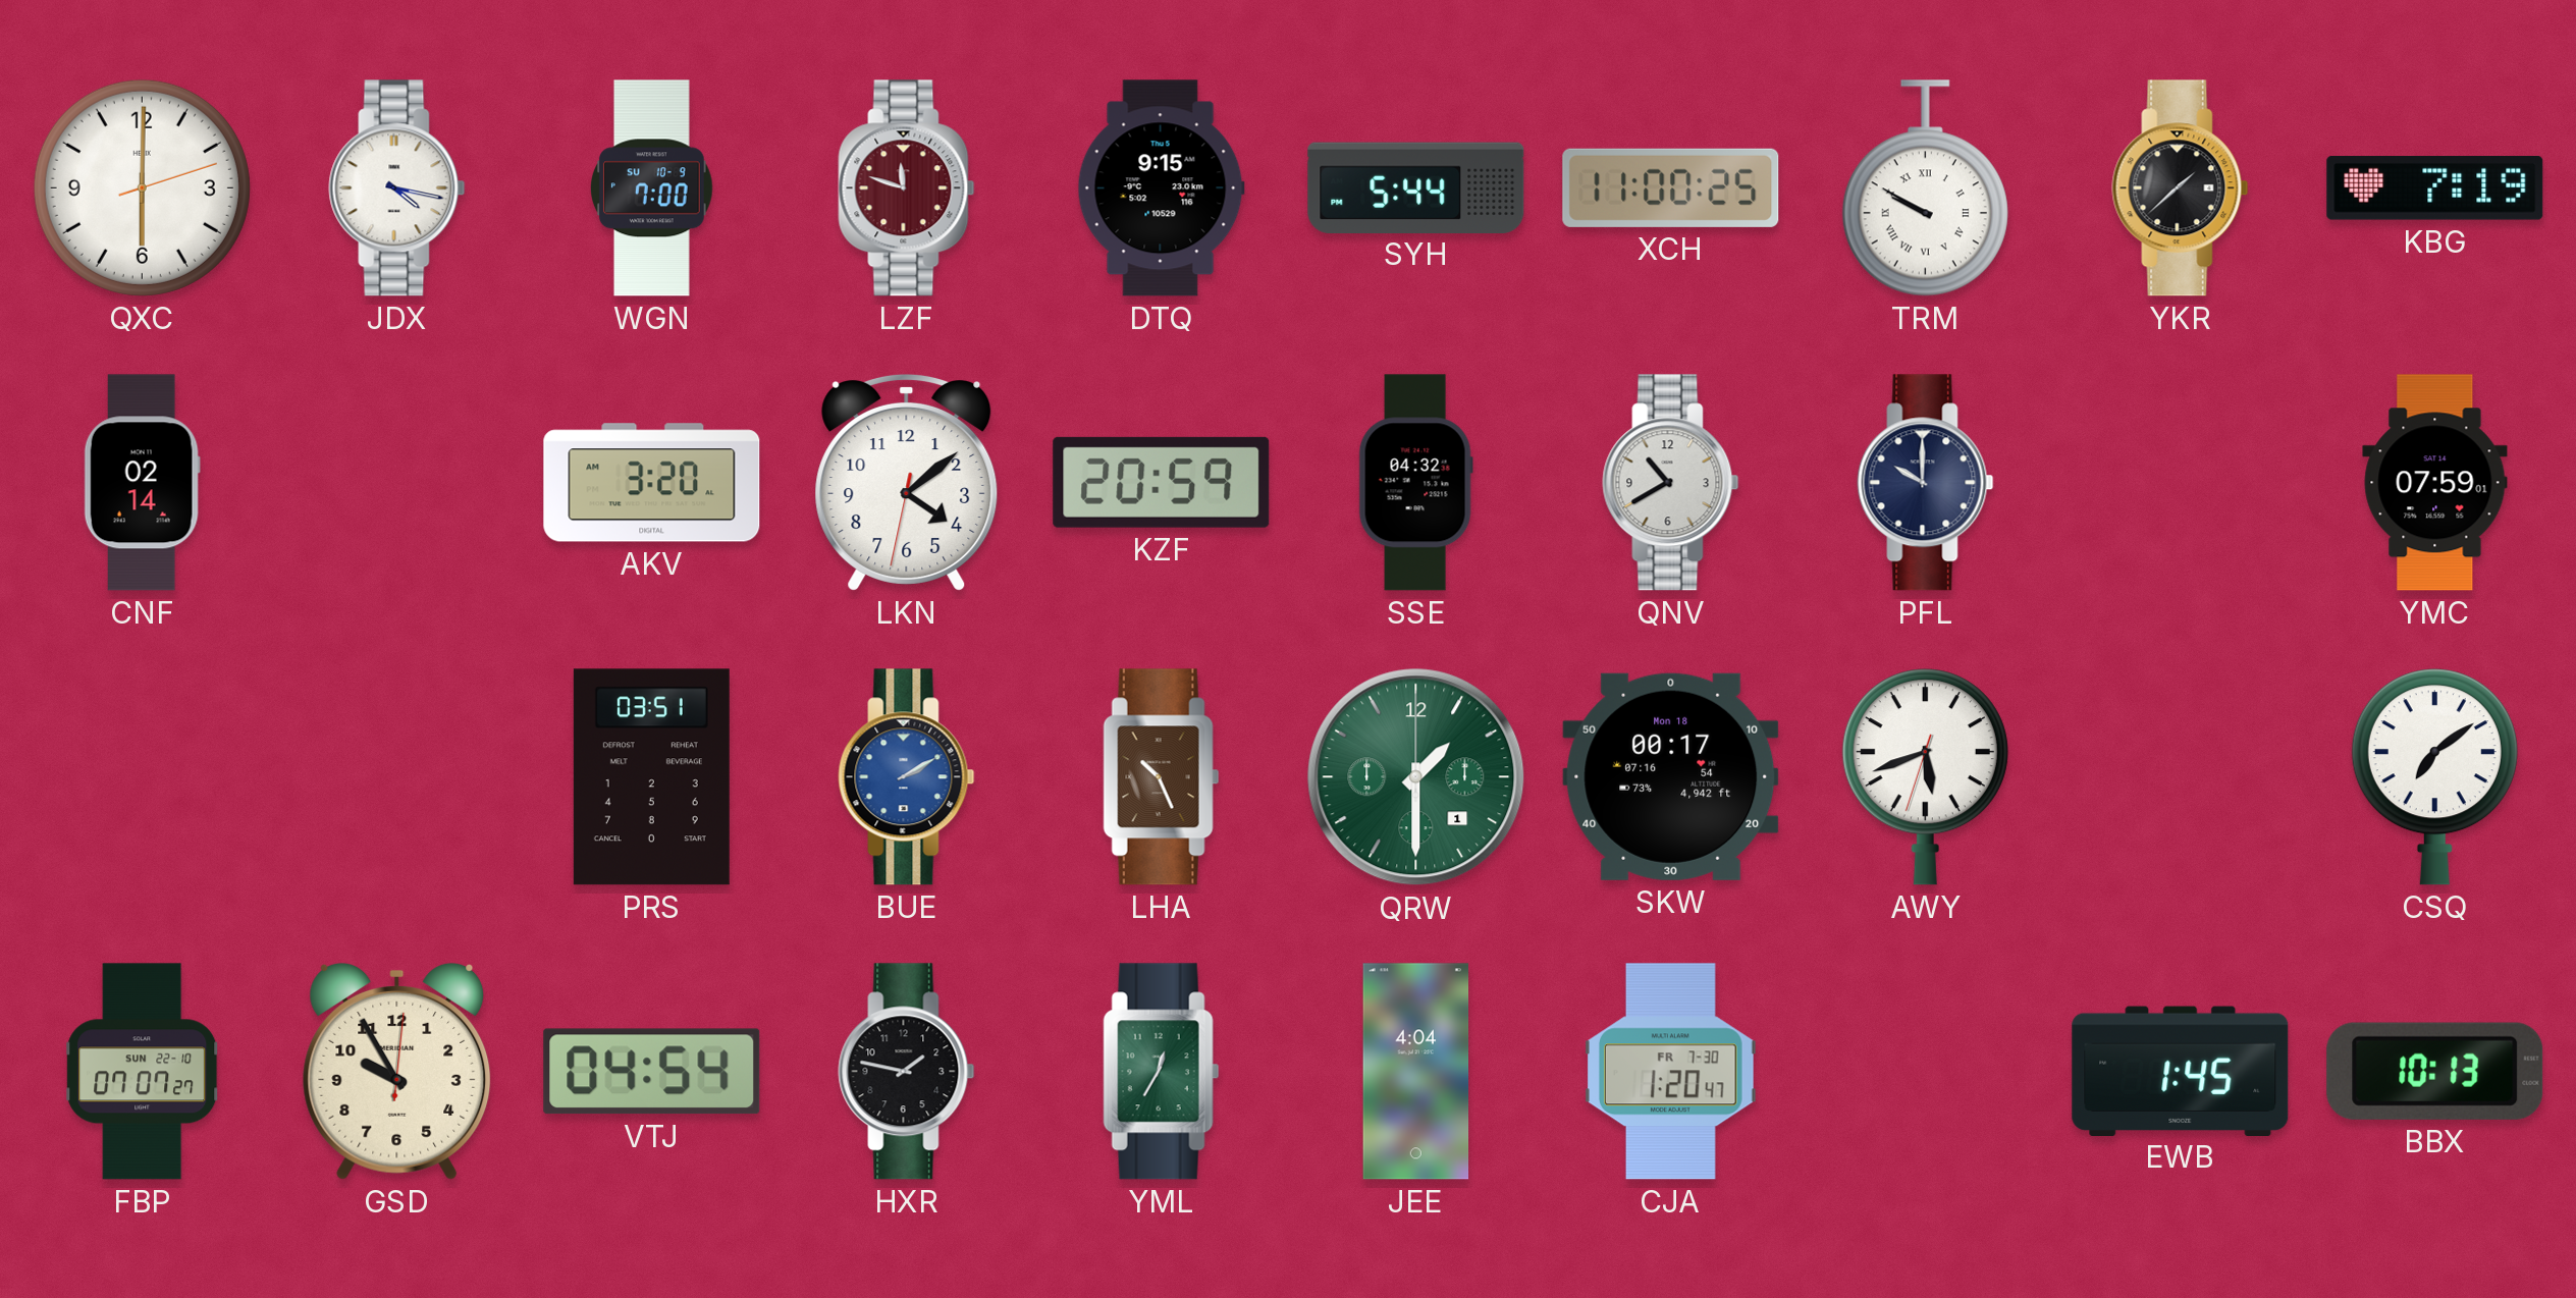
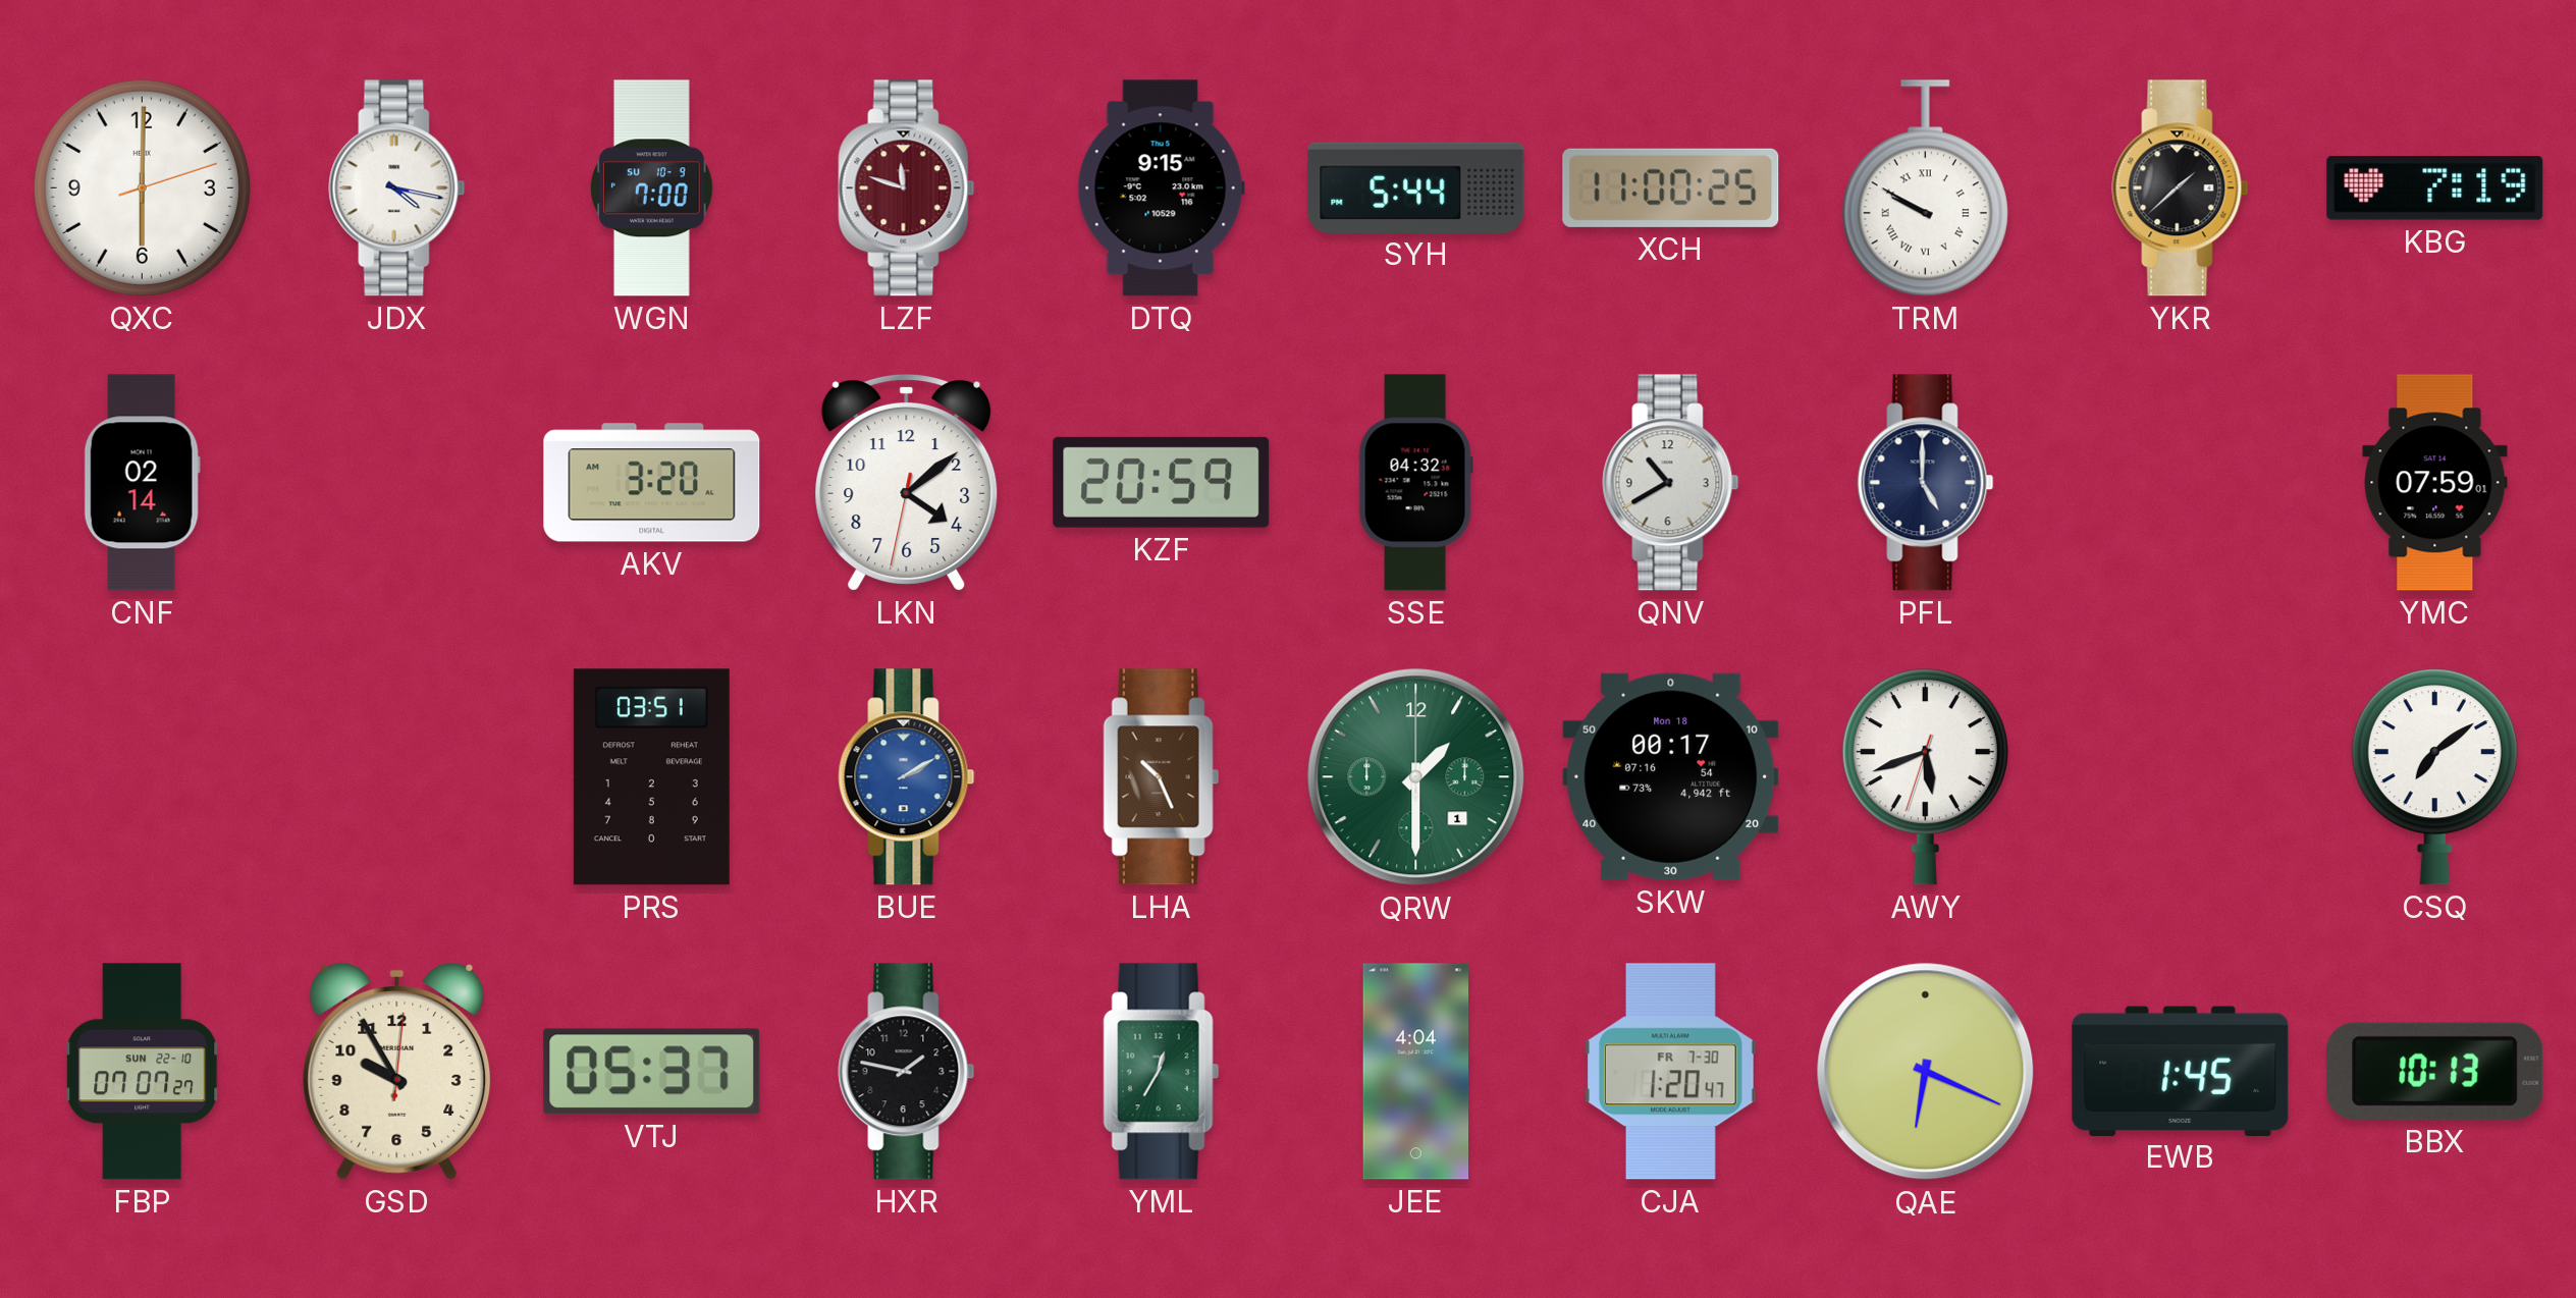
PFL: 10:00 -> 5:00 (1926, 483)
VTJ: 04:54 -> 05:37 (652, 1072)
QAE: none -> 6:19 (1926, 1072)
